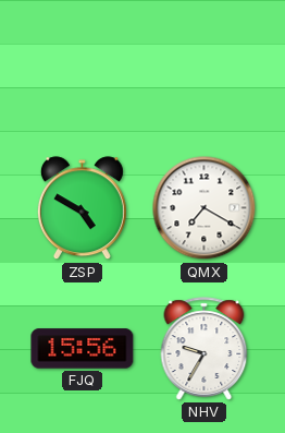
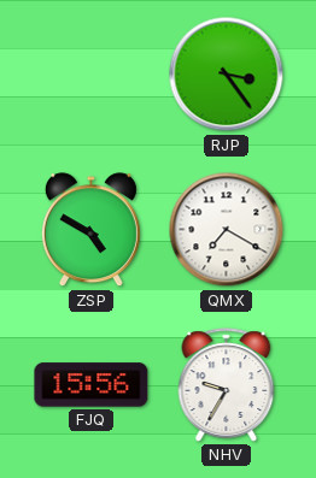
RJP: none -> 3:24 (227, 75)
